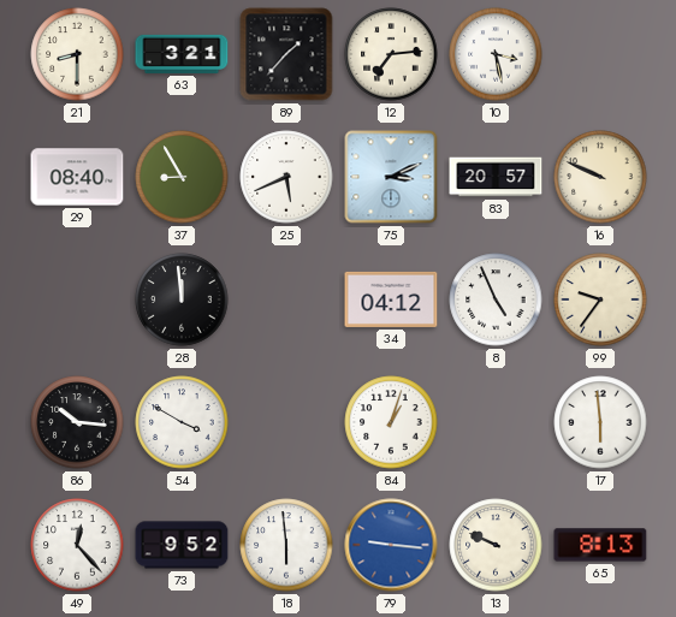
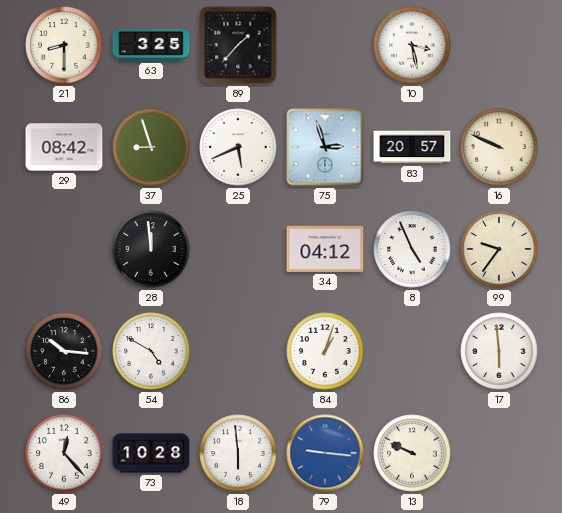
63: 3:21 -> 3:25 (151, 45)
12: 7:14 -> none (391, 54)
29: 08:40 -> 08:42 (64, 147)
37: 8:55 -> 8:57 (151, 147)
75: 3:11 -> 2:57 (325, 147)
54: 3:50 -> 4:50 (151, 351)
73: 9:52 -> 10:28 (151, 453)
65: 8:13 -> none (600, 545)
